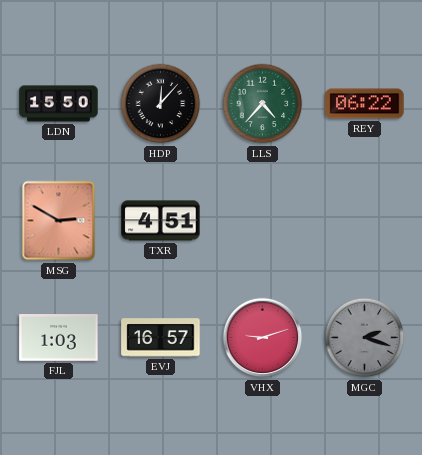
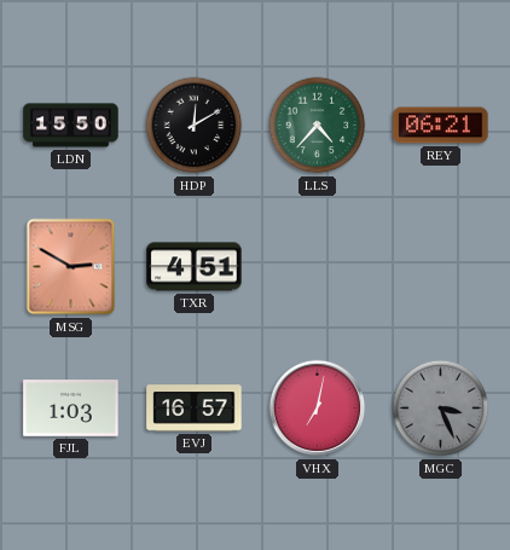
HDP: 12:07 -> 12:10 (195, 126)
REY: 06:22 -> 06:21 (441, 126)
VHX: 9:12 -> 7:02 (318, 409)
MGC: 2:18 -> 3:26 (441, 409)
